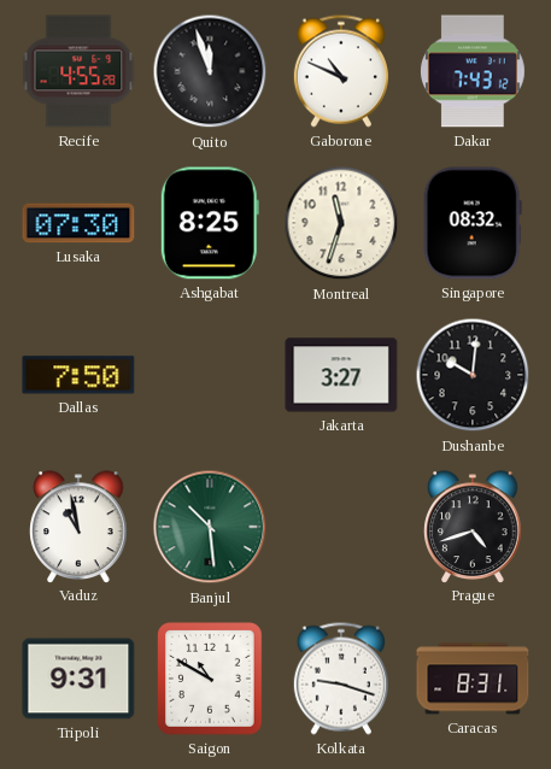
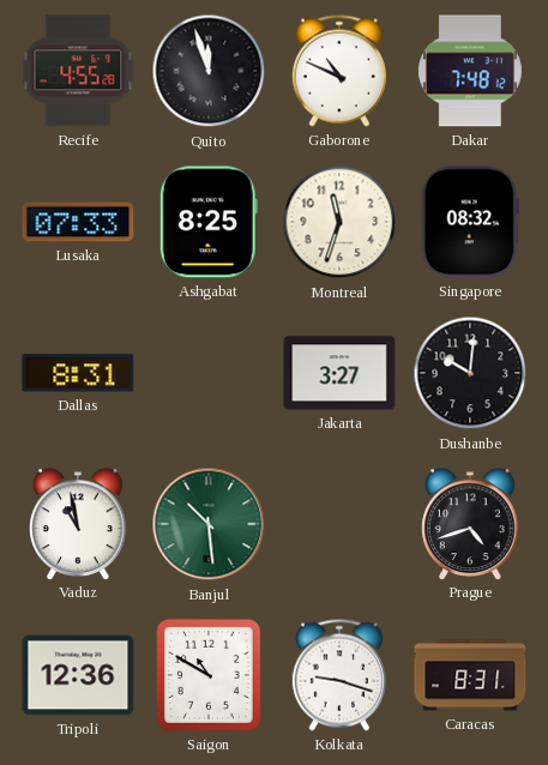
Dakar: 7:43 -> 7:48 (470, 71)
Lusaka: 07:30 -> 07:33 (78, 222)
Dallas: 7:50 -> 8:31 (78, 373)
Tripoli: 9:31 -> 12:36 (78, 675)
